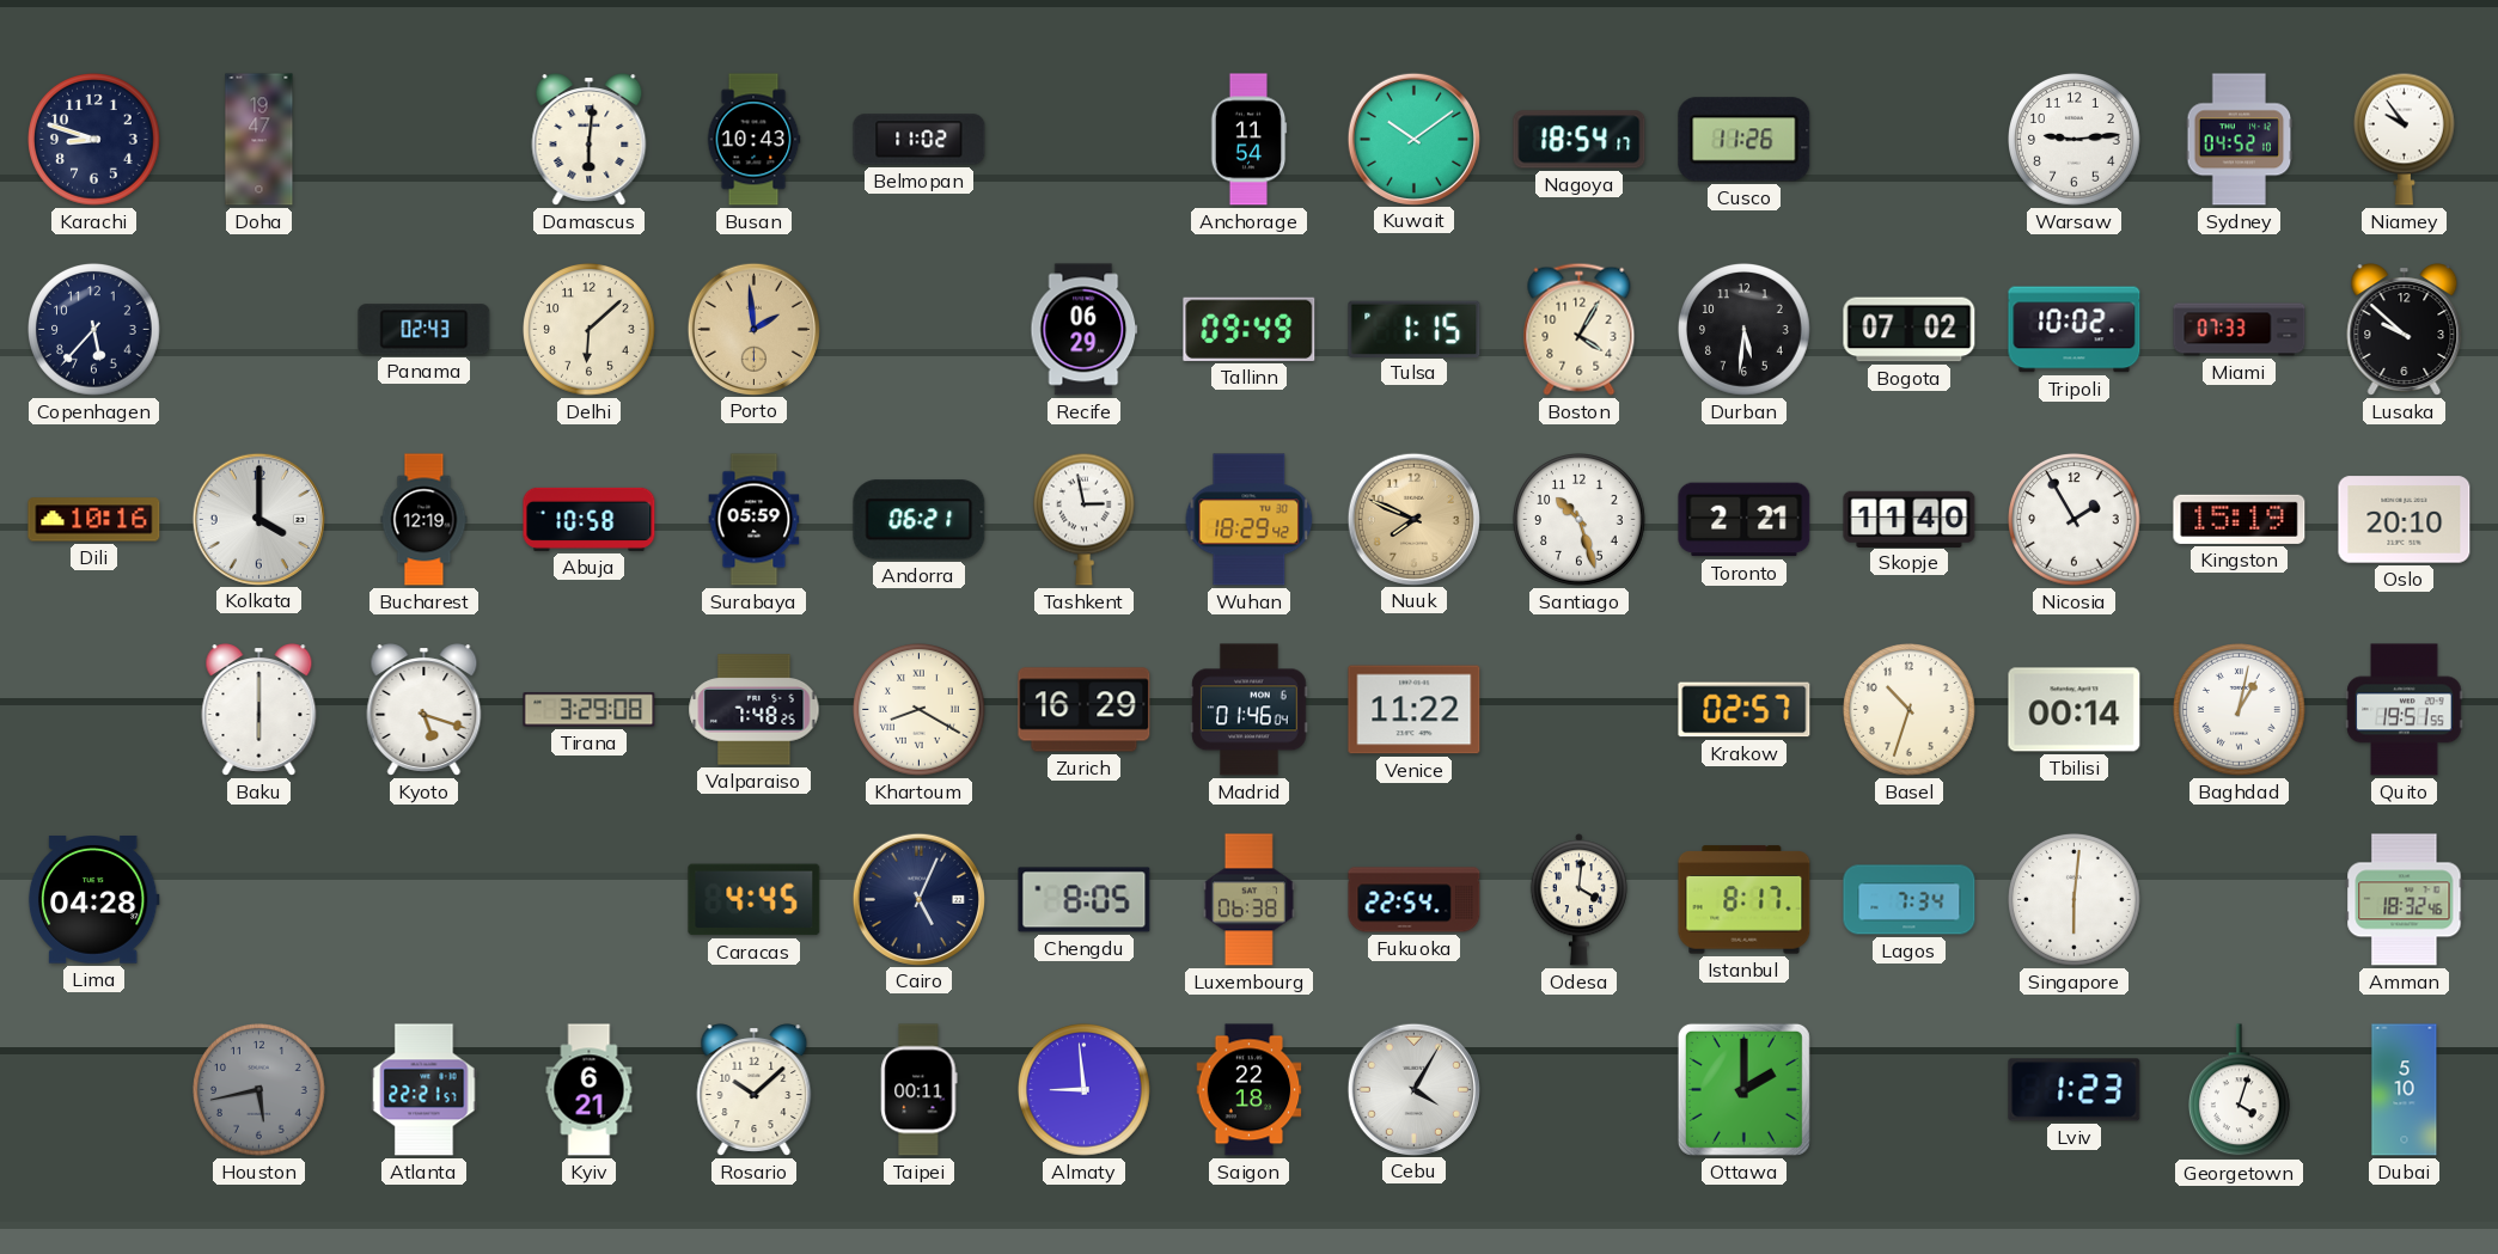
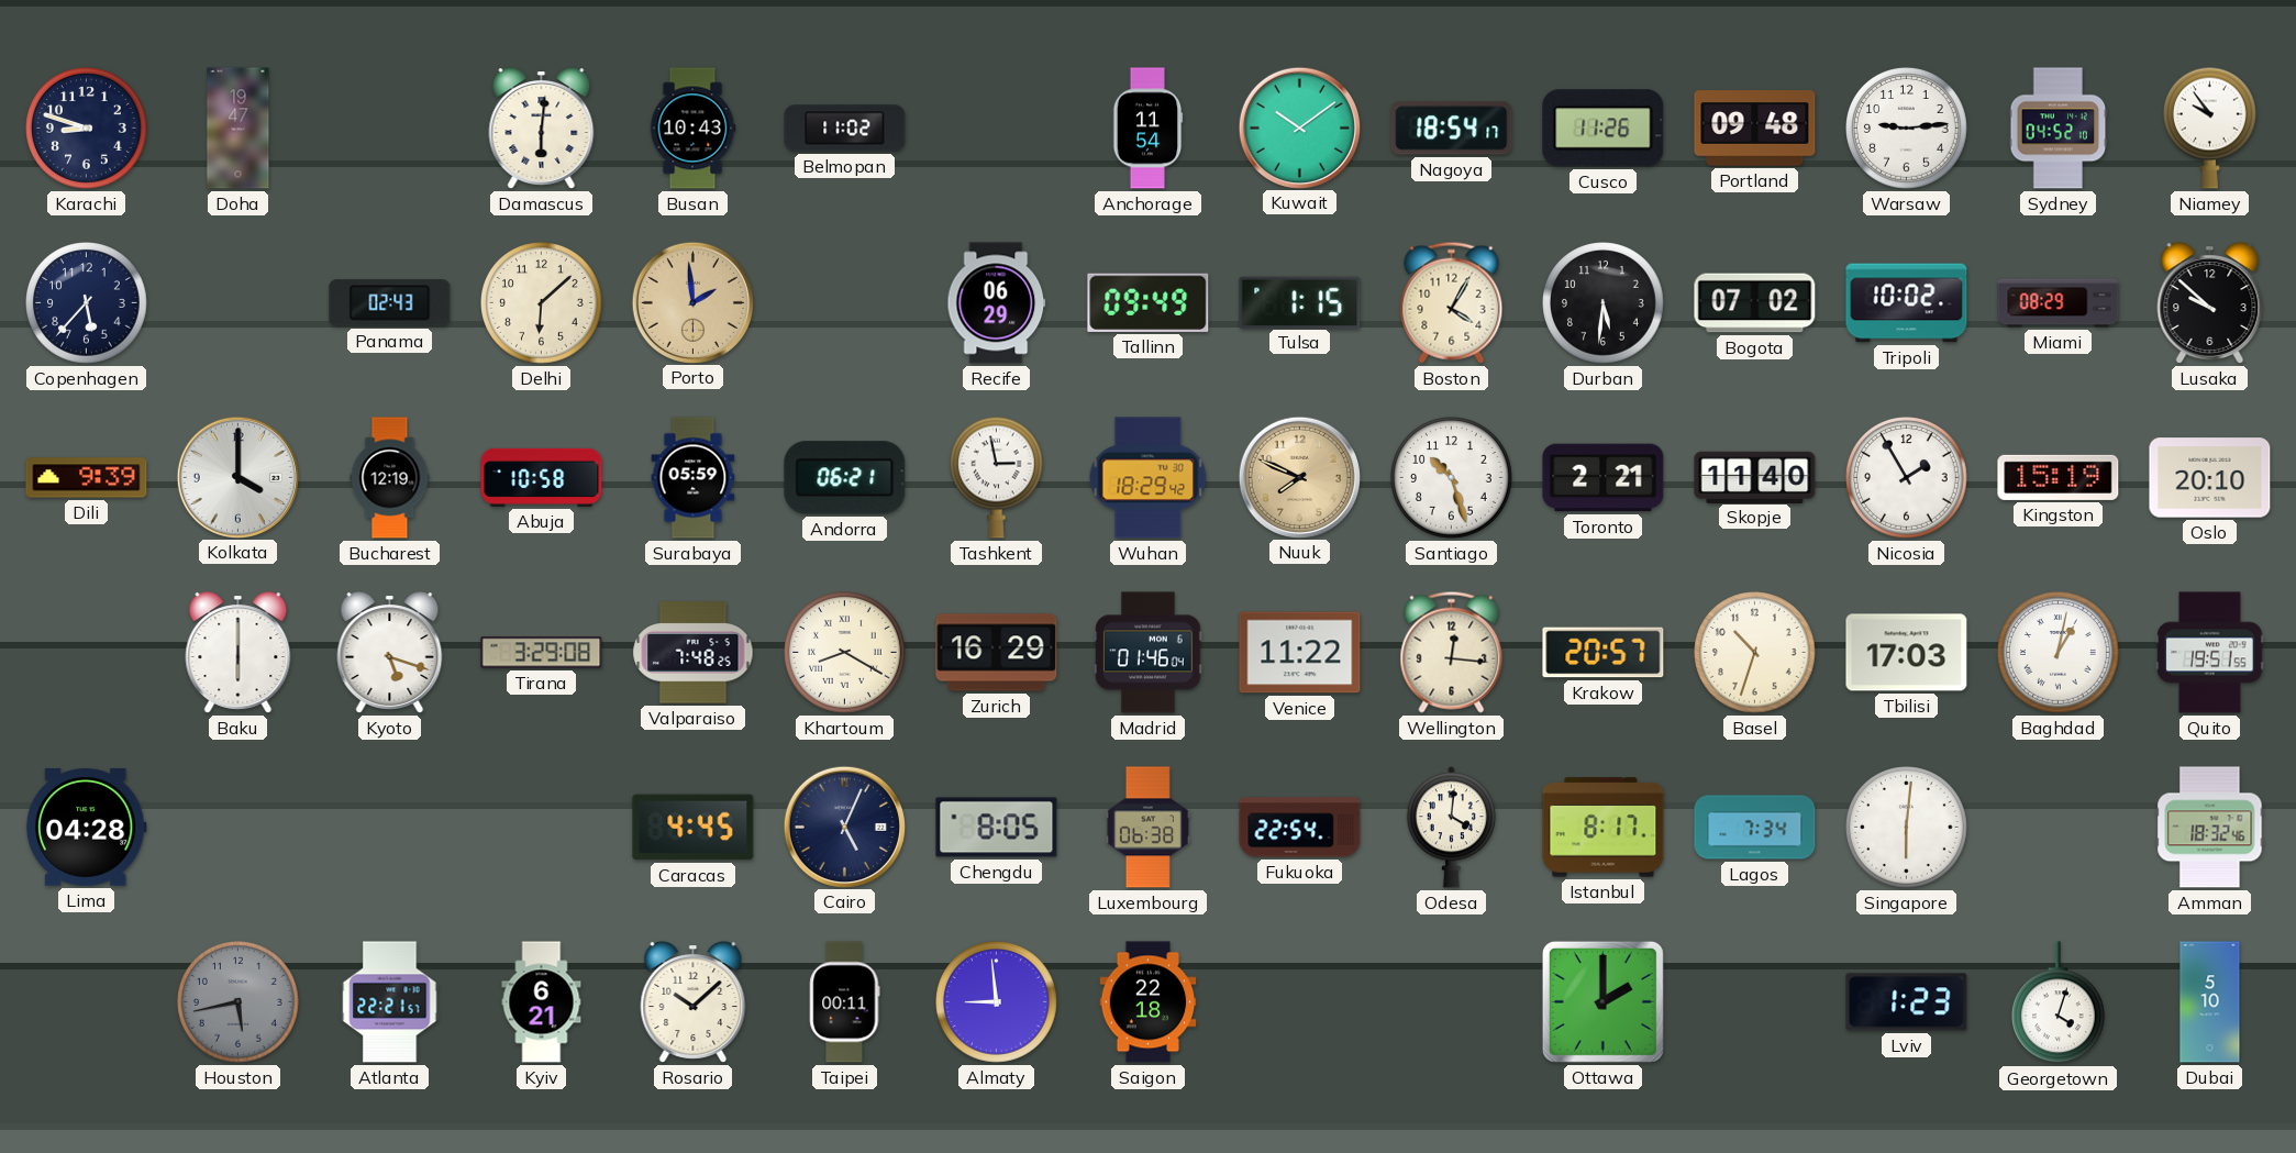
Portland: none -> 09:48 (1755, 129)
Miami: 07:33 -> 08:29 (2059, 303)
Dili: 10:16 -> 9:39 (87, 478)
Wellington: none -> 12:16 (1452, 652)
Krakow: 02:57 -> 20:57 (1604, 653)
Tbilisi: 00:14 -> 17:03 (1907, 653)
Cebu: 4:05 -> none (1413, 1089)
